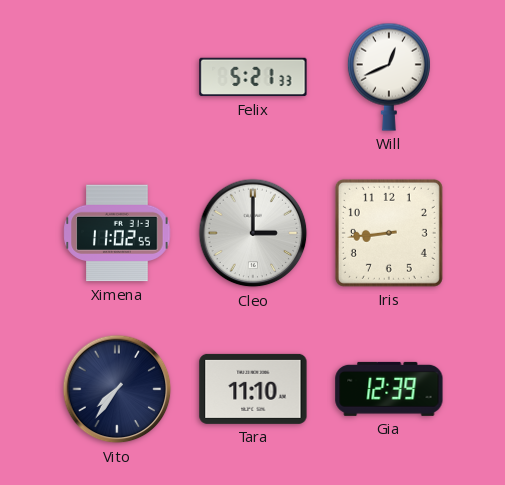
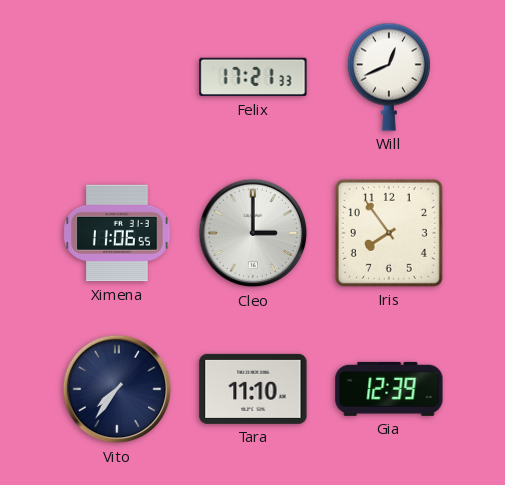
Felix: 5:21 -> 17:21 (253, 77)
Ximena: 11:02 -> 11:06 (117, 233)
Iris: 8:44 -> 7:54 (389, 233)
